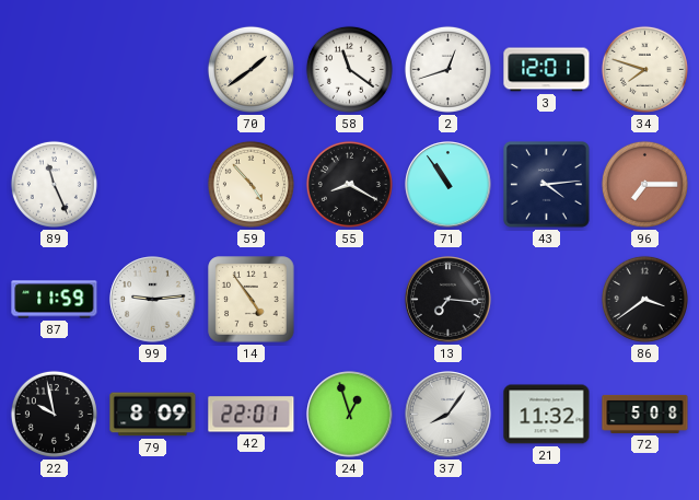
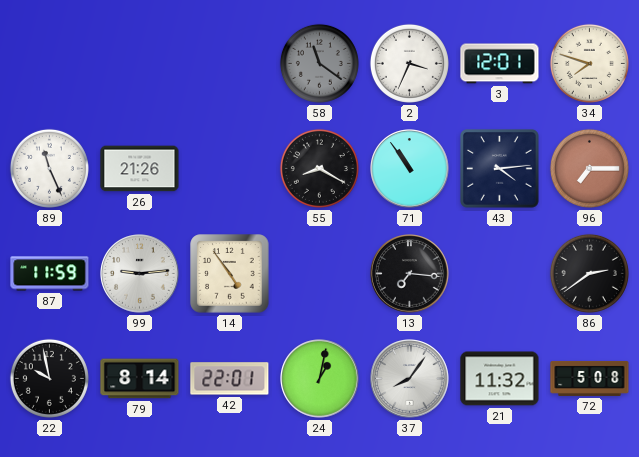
70: 1:39 -> none (251, 69)
58 dial: white -> grey (319, 63)
2: 12:42 -> 3:34 (409, 63)
26: none -> 21:26 (140, 169)
59: 4:53 -> none (251, 184)
86: 3:39 -> 2:39 (589, 273)
79: 8:09 -> 8:14 (140, 379)
24: 12:57 -> 1:02 (320, 379)
